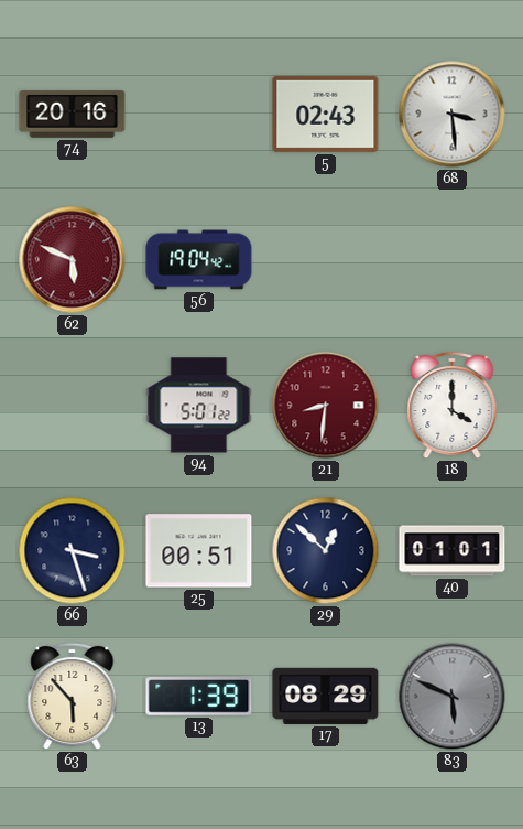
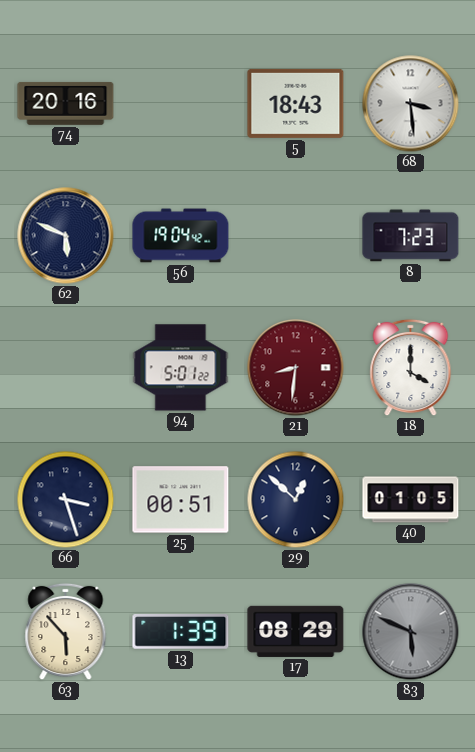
5: 02:43 -> 18:43 (296, 103)
62 dial: burgundy -> navy (66, 236)
8: none -> 7:23 (411, 236)
40: 01:01 -> 01:05 (411, 500)
